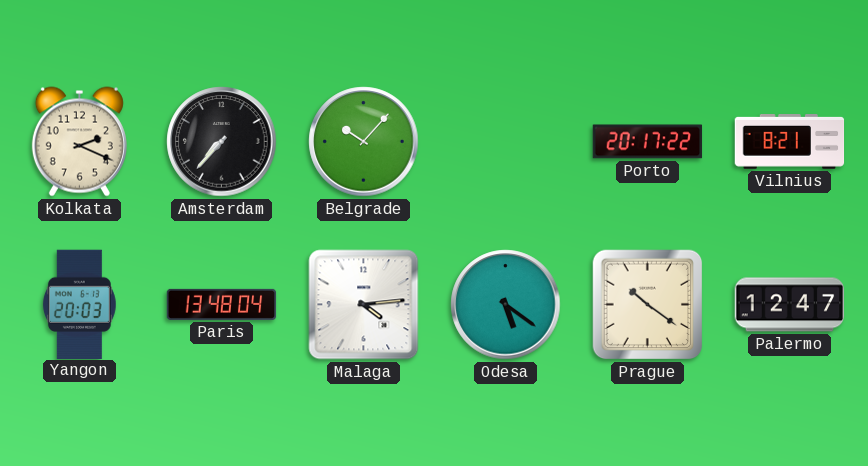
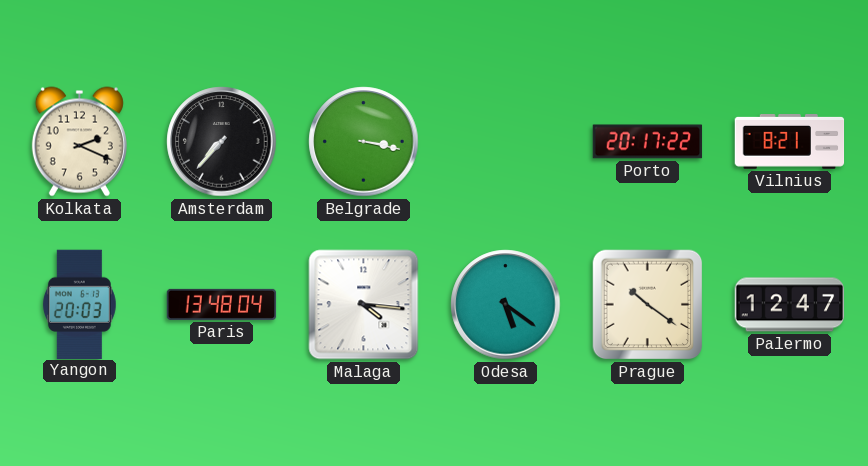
Belgrade: 10:07 -> 3:17 (364, 142)
Malaga: 4:14 -> 4:16 (364, 305)
